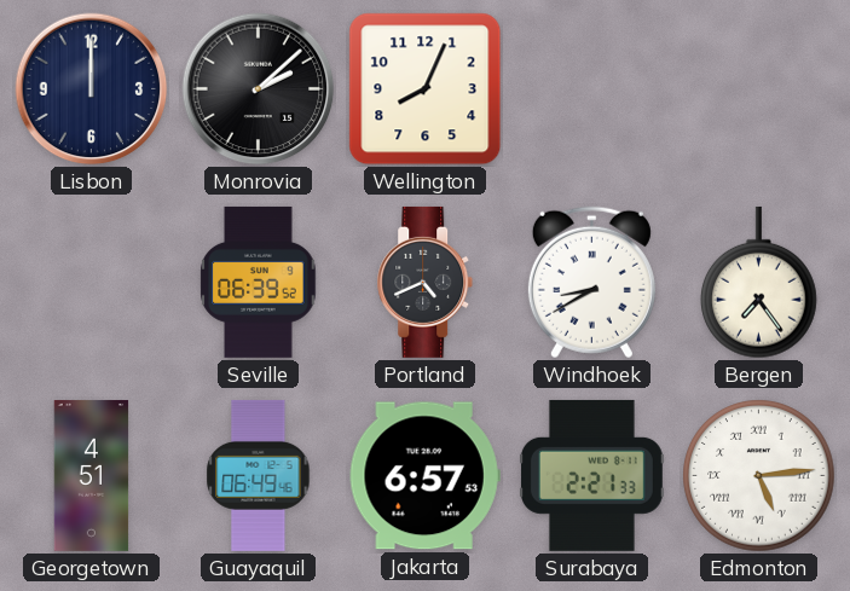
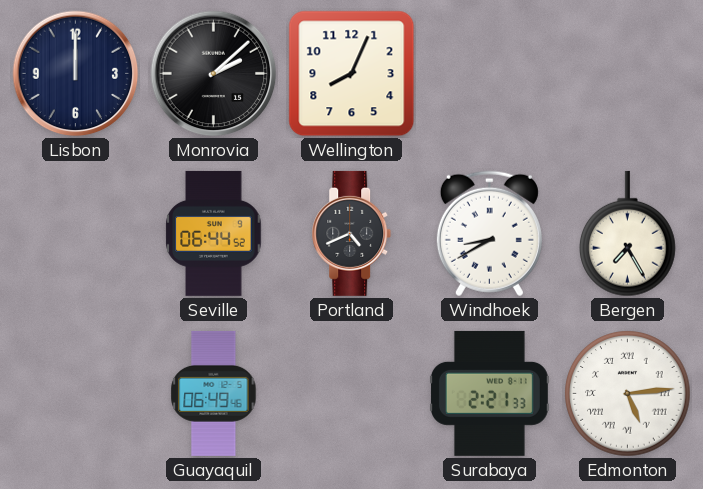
Seville: 06:39 -> 06:44 (214, 233)
Bergen: 7:24 -> 7:25 (628, 234)
Georgetown: 4:51 -> none (92, 475)
Jakarta: 6:57 -> none (424, 476)
